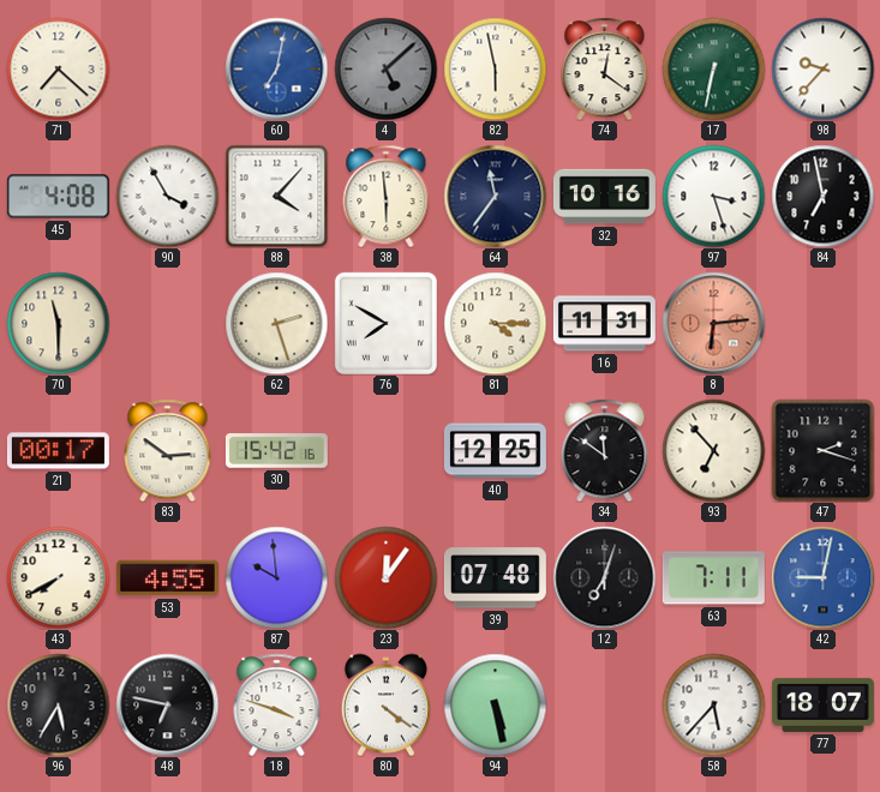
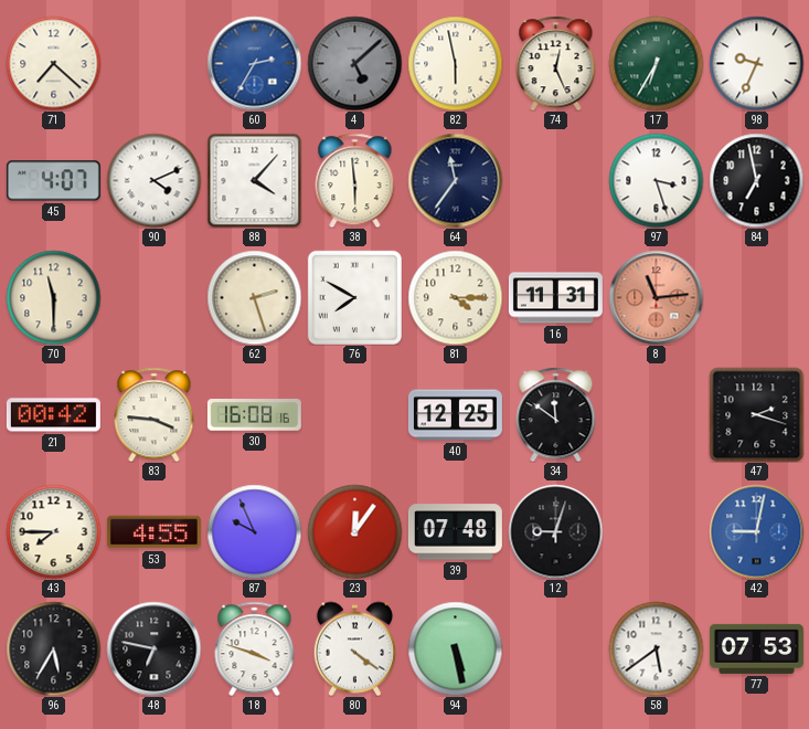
60: 7:02 -> 2:35 (254, 63)
74: 12:21 -> 12:26 (556, 63)
17: 6:32 -> 6:35 (656, 63)
98: 9:37 -> 9:34 (756, 63)
45: 4:08 -> 4:07 (53, 181)
90: 3:55 -> 4:11 (153, 180)
32: 10:16 -> none (604, 197)
8: 6:14 -> 11:14 (656, 297)
21: 00:17 -> 00:42 (53, 415)
83: 2:51 -> 3:46 (155, 414)
30: 15:42 -> 16:08 (254, 415)
93: 6:53 -> none (713, 450)
43: 7:40 -> 7:45 (53, 531)
87: 9:59 -> 9:56 (254, 531)
12: 7:03 -> 9:03 (555, 531)
63: 7:11 -> none (713, 578)
58: 5:37 -> 5:39 (656, 648)
77: 18:07 -> 07:53 (756, 648)
